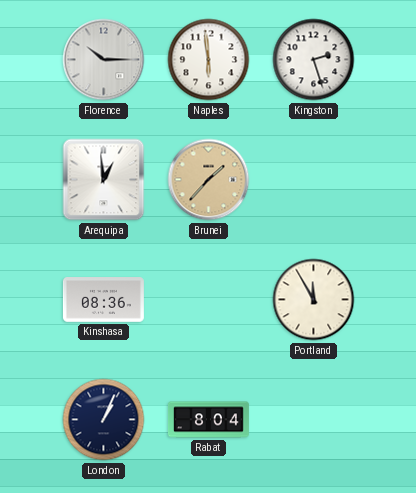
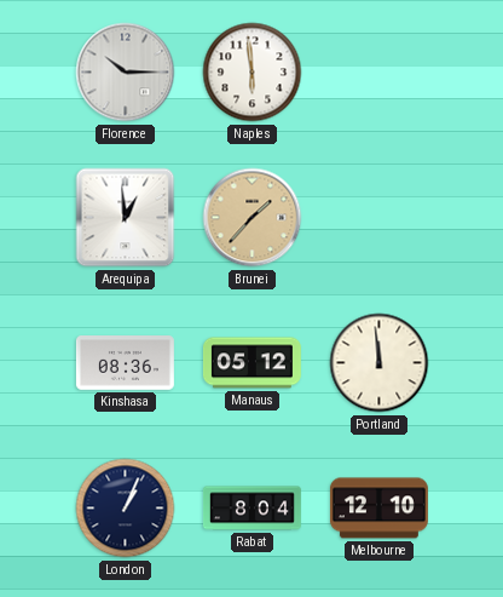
Kingston: 2:27 -> none (314, 60)
Manaus: none -> 05:12 (251, 363)
Portland: 11:55 -> 11:59 (380, 363)
Melbourne: none -> 12:10 (378, 509)
